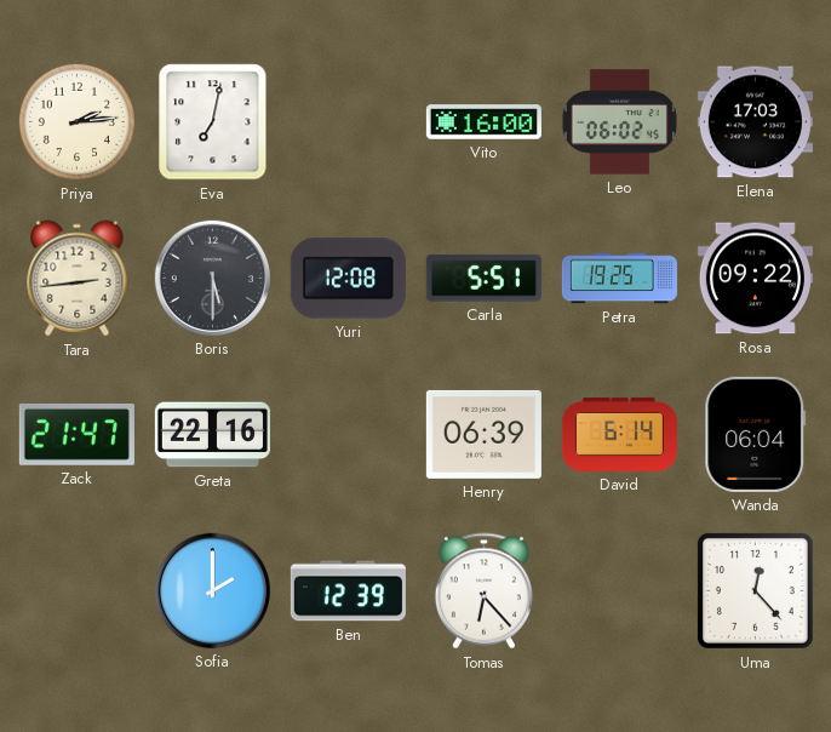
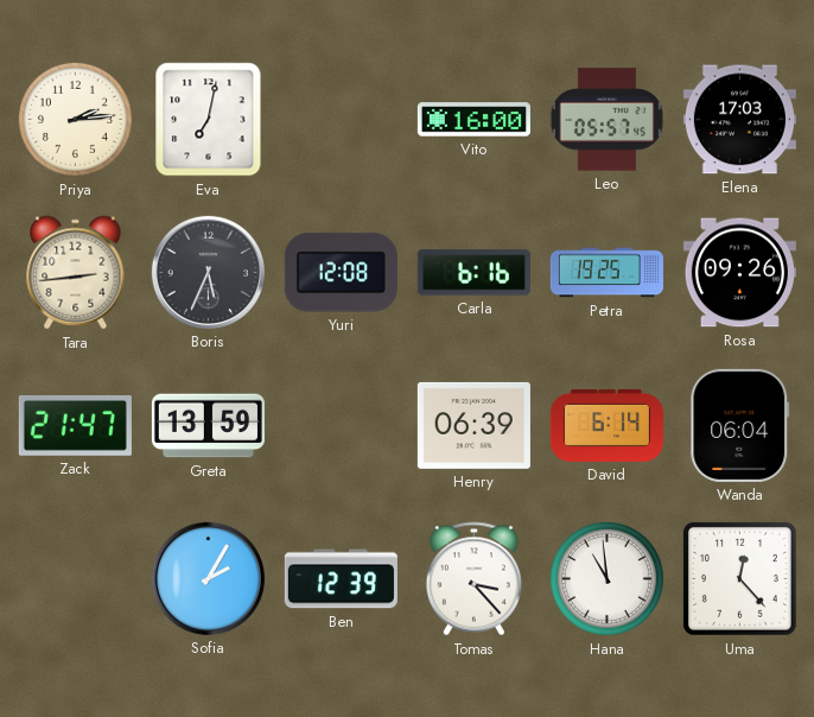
Leo: 06:02 -> 05:57 (606, 120)
Boris: 5:30 -> 5:34 (208, 272)
Carla: 5:51 -> 6:16 (473, 273)
Rosa: 09:22 -> 09:26 (739, 273)
Greta: 22:16 -> 13:59 (208, 426)
Sofia: 2:00 -> 2:05 (208, 578)
Tomas: 6:23 -> 3:23 (473, 579)
Hana: none -> 10:59 (606, 578)
